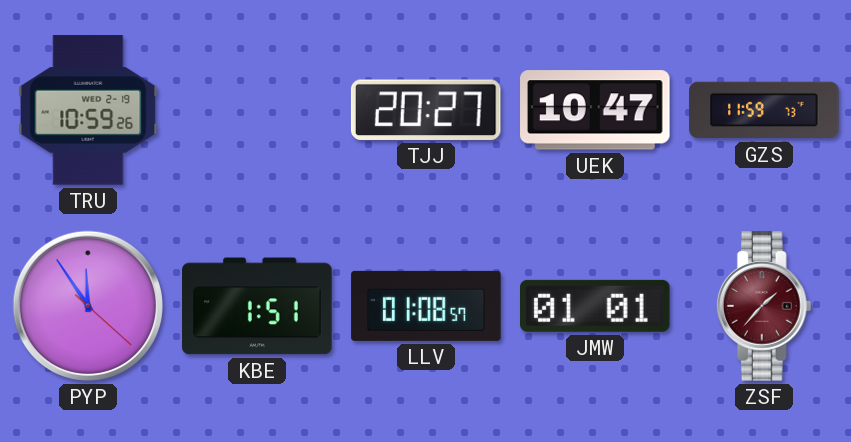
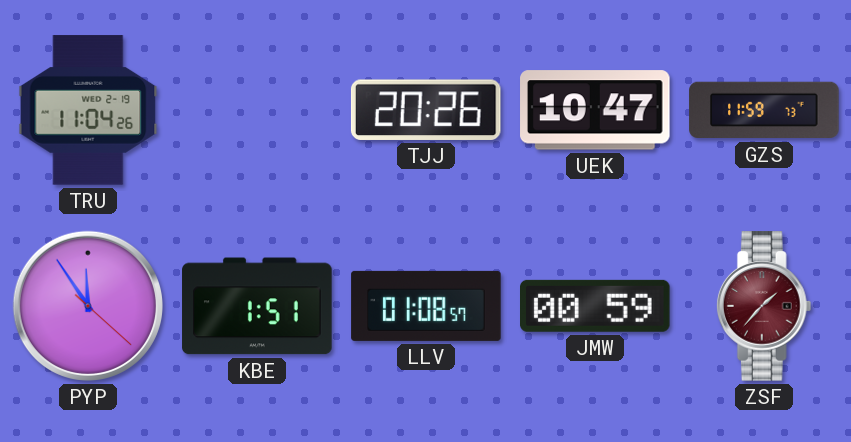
TRU: 10:59 -> 11:04 (88, 110)
TJJ: 20:27 -> 20:26 (426, 110)
JMW: 01:01 -> 00:59 (596, 306)
